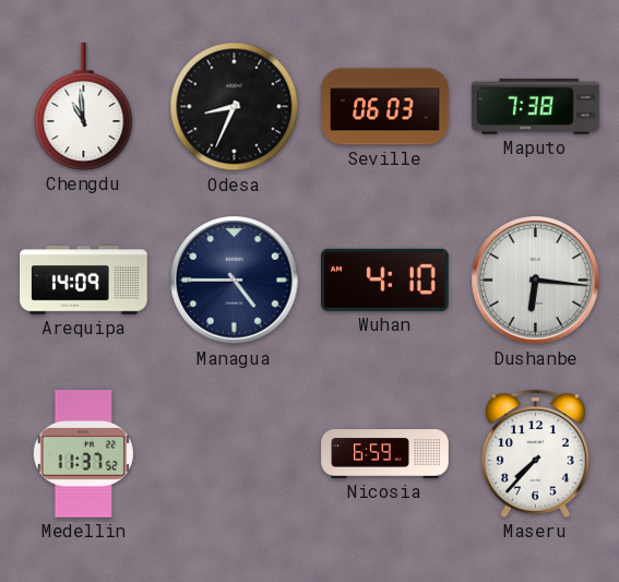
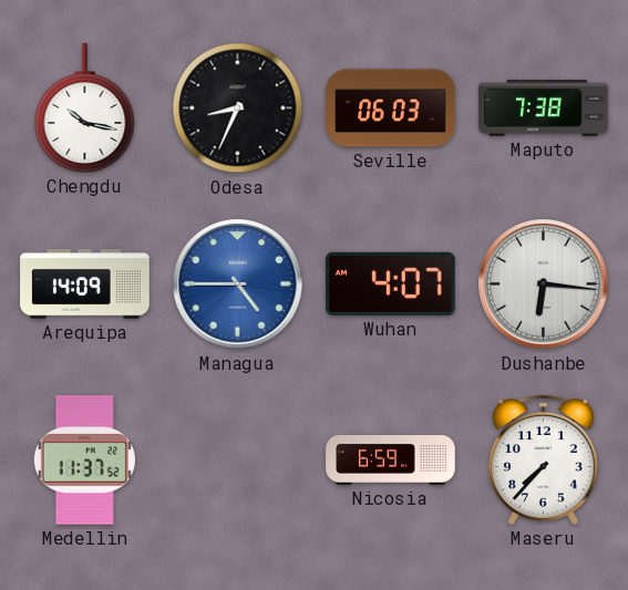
Chengdu: 10:59 -> 10:17 (85, 108)
Managua dial: navy -> blue (238, 284)
Wuhan: 4:10 -> 4:07 (391, 283)
